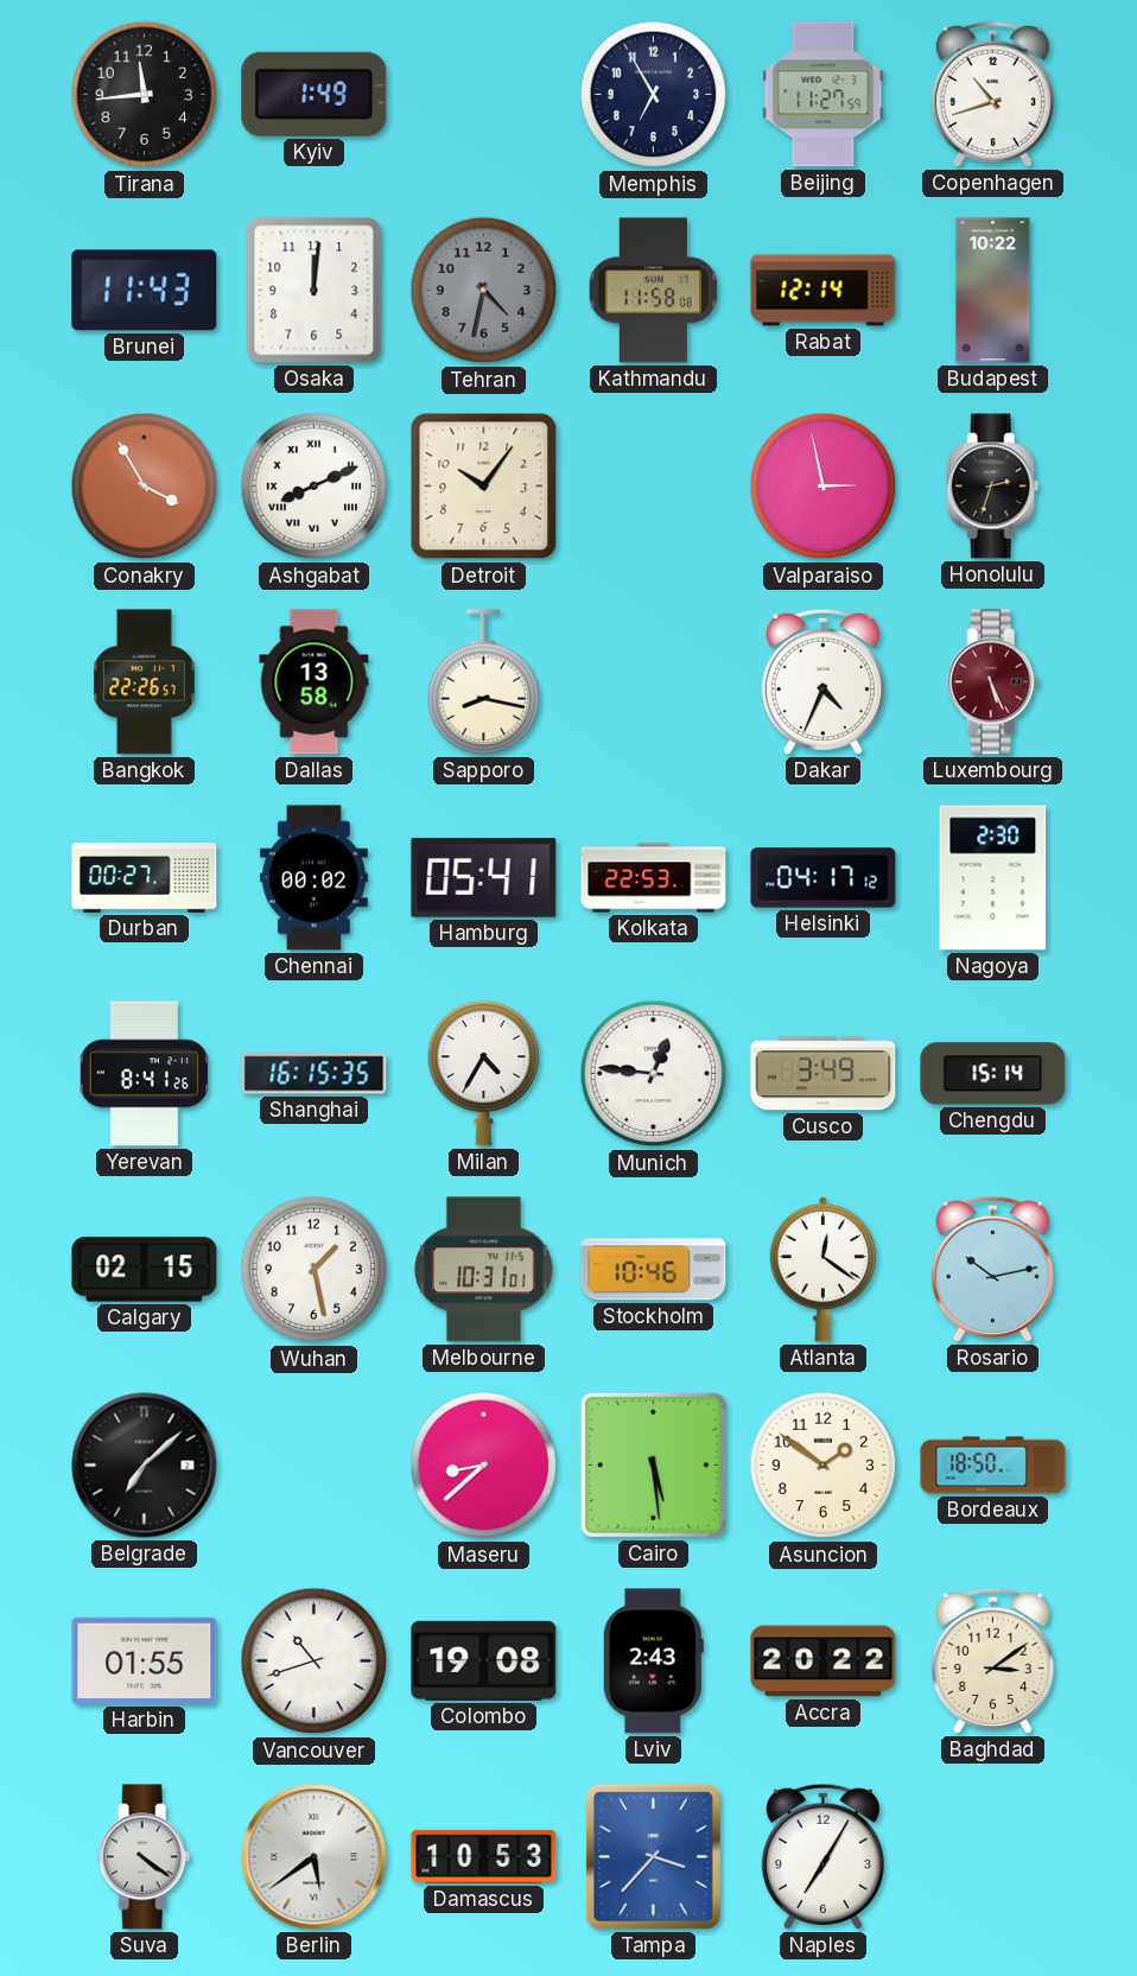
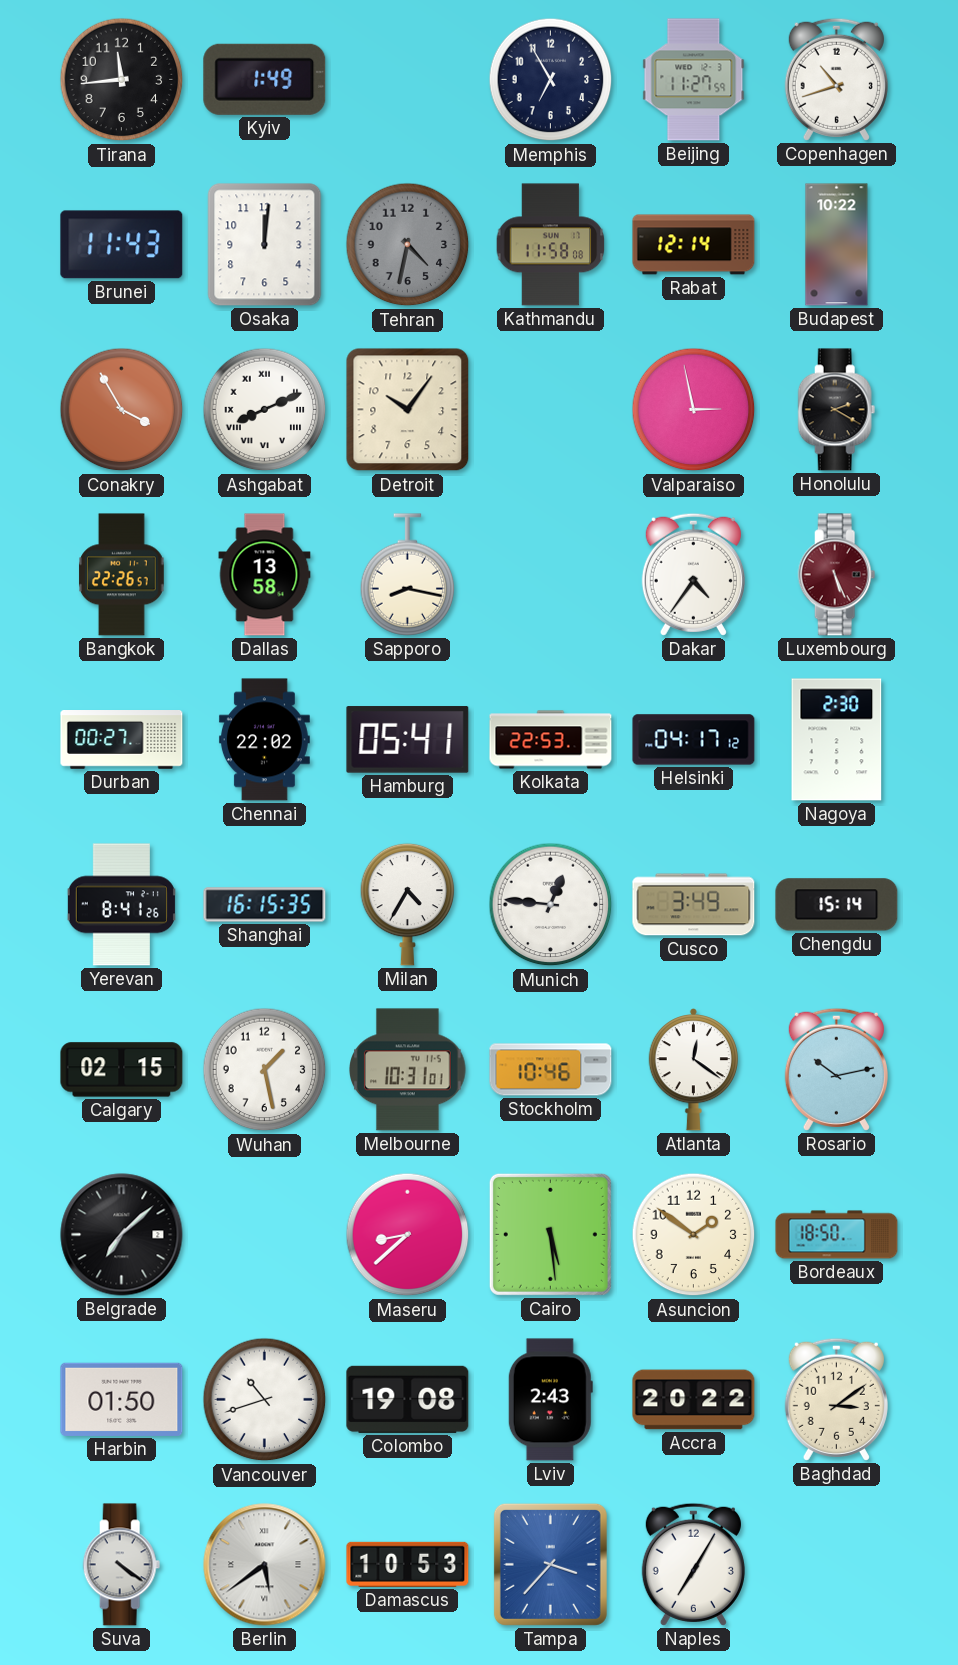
Honolulu: 2:33 -> 2:20 (837, 410)
Dakar: 4:34 -> 4:36 (693, 574)
Chennai: 00:02 -> 22:02 (264, 740)
Harbin: 01:55 -> 01:50 (122, 1399)
